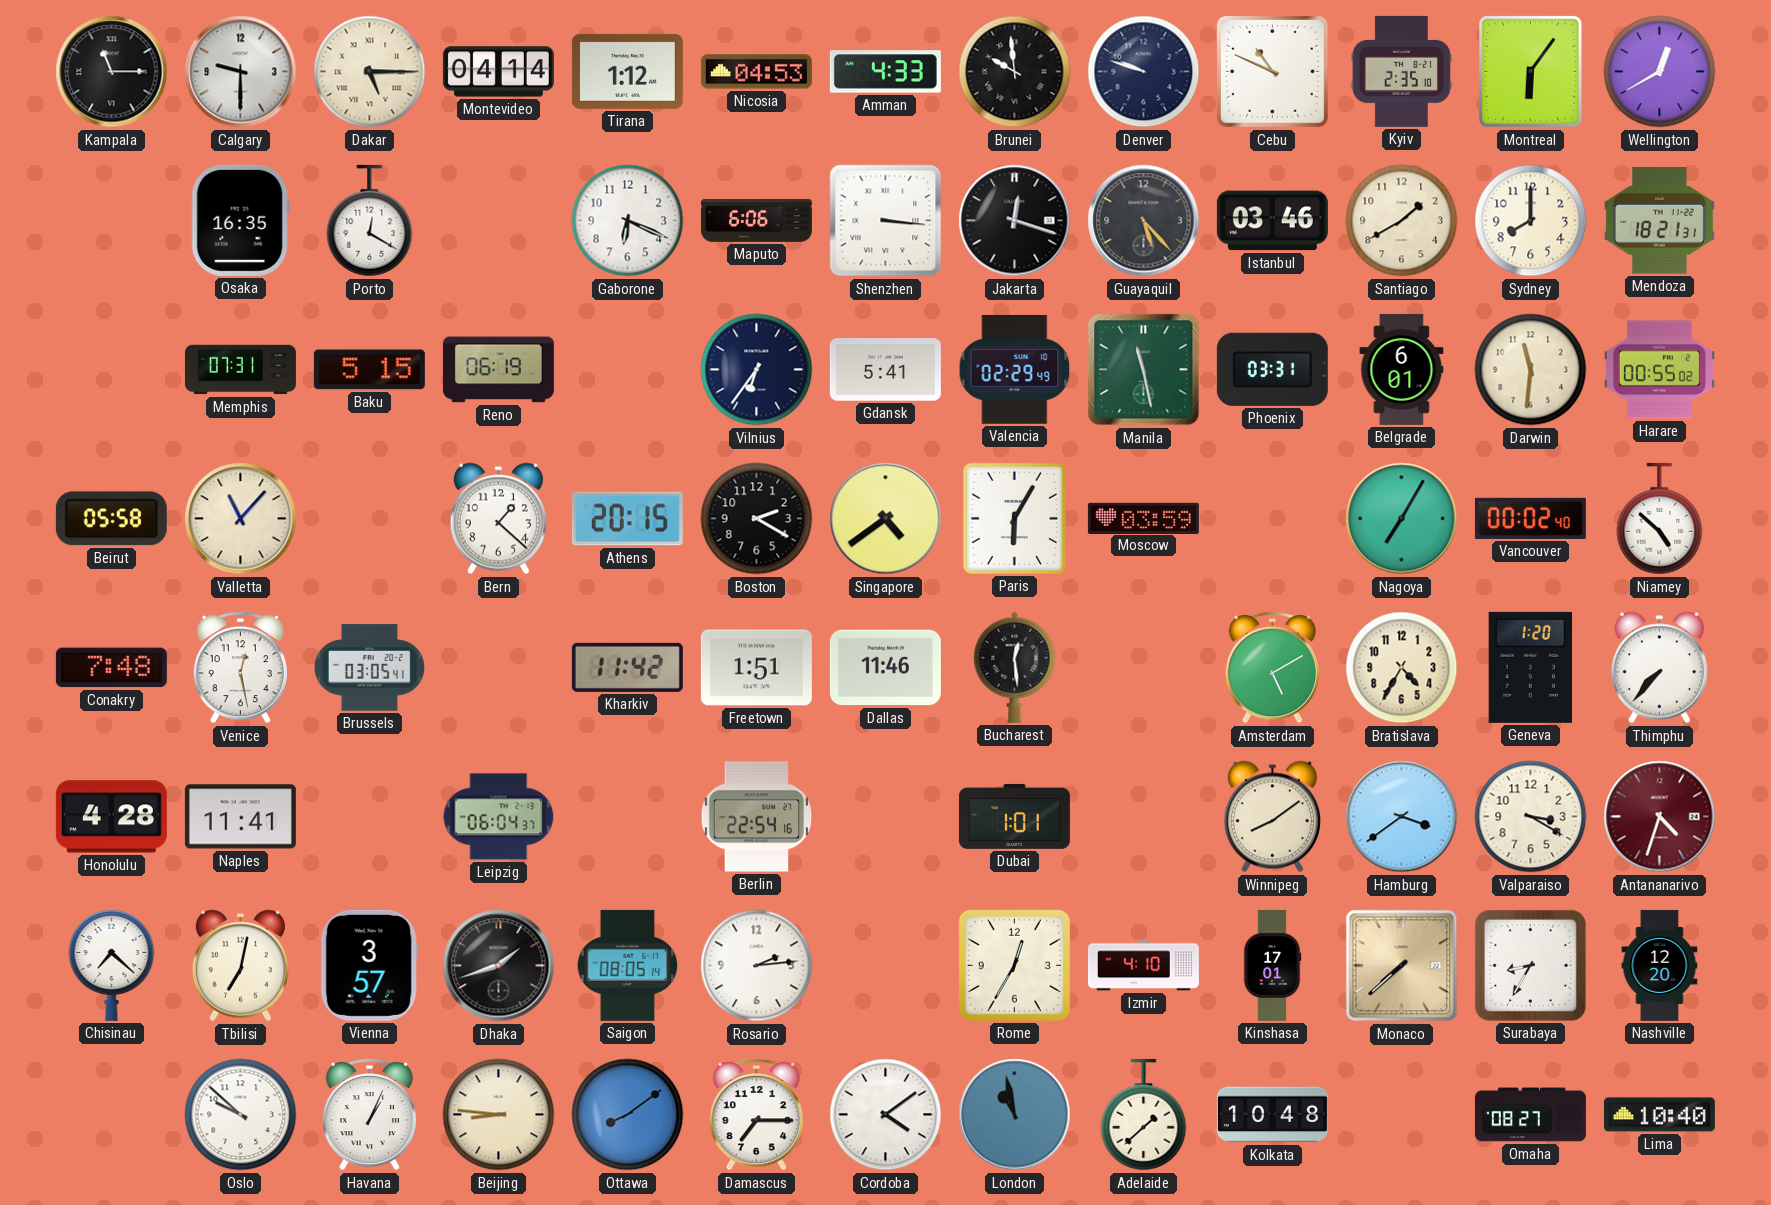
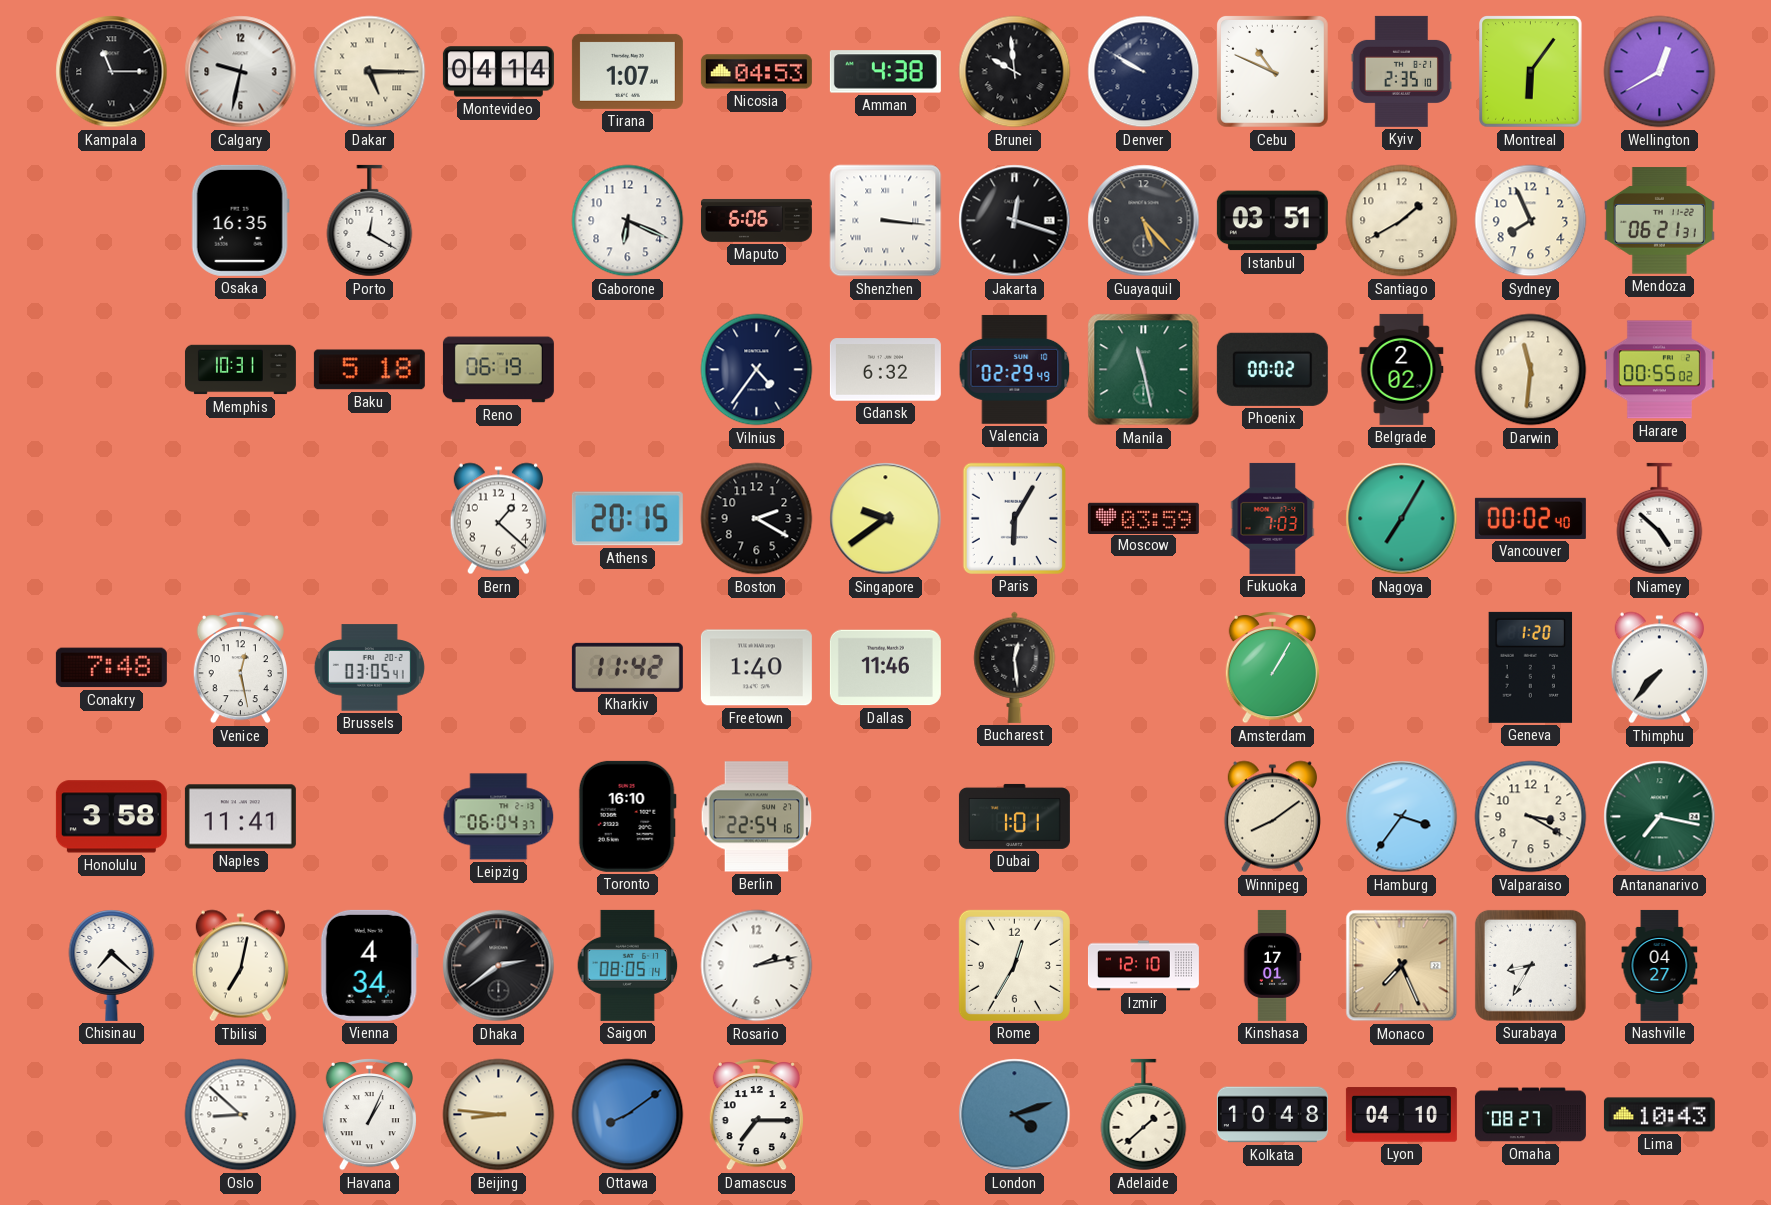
Calgary: 9:30 -> 9:32 (241, 72)
Tirana: 1:12 -> 1:07 (627, 71)
Amman: 4:33 -> 4:38 (885, 72)
Denver: 9:48 -> 9:50 (1144, 72)
Istanbul: 03:46 -> 03:51 (1272, 221)
Sydney: 8:00 -> 7:56 (1531, 221)
Mendoza: 18:21 -> 06:21 (1659, 221)
Memphis: 07:31 -> 10:31 (240, 370)
Baku: 5:15 -> 5:18 (369, 370)
Vilnius: 6:36 -> 4:36 (757, 370)
Gdansk: 5:41 -> 6:32 (885, 370)
Phoenix: 03:31 -> 00:02 (1272, 369)
Belgrade: 6:01 -> 2:02 (1402, 369)
Beirut: 05:58 -> none (111, 519)
Valletta: 11:07 -> none (241, 519)
Singapore: 4:39 -> 9:39 (886, 519)
Fukuoka: none -> 7:03 (1273, 518)
Freetown: 1:51 -> 1:40 (756, 668)
Amsterdam: 5:10 -> 1:05 (1272, 668)
Bratislava: 4:35 -> none (1402, 668)
Honolulu: 4:28 -> 3:58 (111, 817)
Toronto: none -> 16:10 (627, 816)
Hamburg: 3:39 -> 3:36 (1402, 817)
Antananarivo: 4:33 -> 7:17 (1660, 817)
Antananarivo dial: burgundy -> green (1660, 817)
Vienna: 3:57 -> 4:34 (369, 965)
Dhaka: 1:42 -> 2:39 (499, 966)
Rosario: 2:14 -> 2:13 (757, 966)
Izmir: 4:10 -> 12:10 (1143, 966)
Monaco: 7:38 -> 7:26 (1402, 966)
Nashville: 12:20 -> 04:27 (1660, 965)
Oslo: 9:52 -> 8:52 (241, 1115)
Cordoba: 4:09 -> none (886, 1115)
London: 10:58 -> 4:12 (1015, 1115)
Lyon: none -> 04:10 (1401, 1115)
Lima: 10:40 -> 10:43 (1659, 1115)
